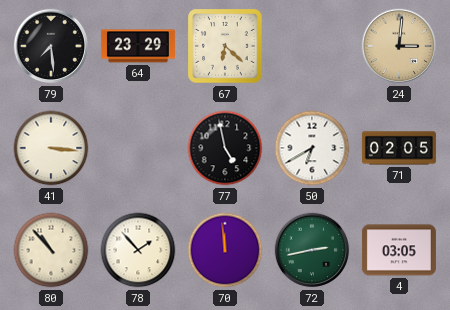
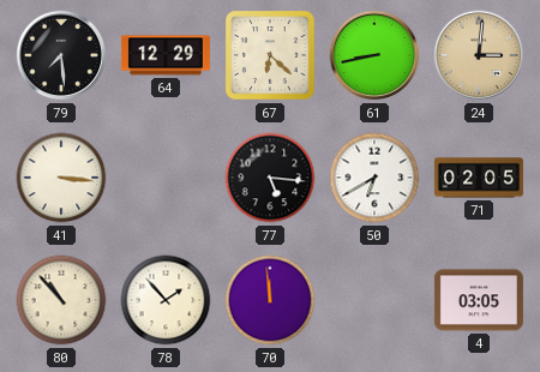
64: 23:29 -> 12:29 (166, 55)
61: none -> 8:43 (374, 55)
77: 4:58 -> 5:16 (270, 178)
72: 2:43 -> none (312, 250)
